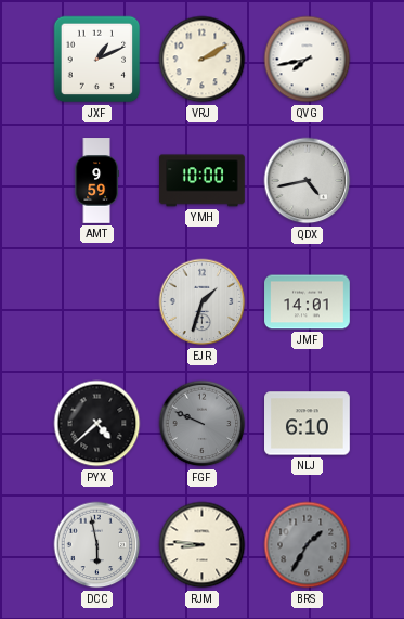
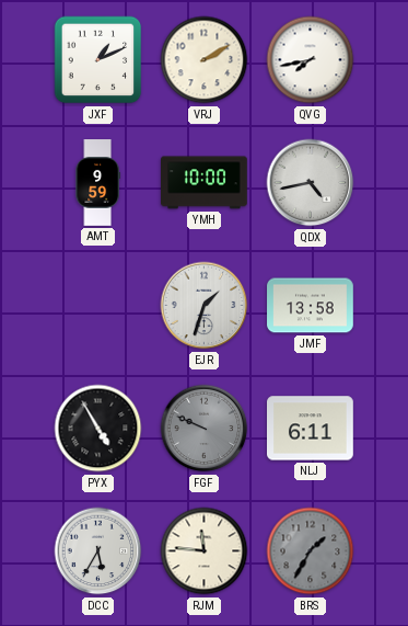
JMF: 14:01 -> 13:58 (311, 306)
PYX: 4:38 -> 4:55 (98, 429)
NLJ: 6:10 -> 6:11 (311, 429)
DCC: 5:58 -> 5:35 (98, 551)
RJM: 8:46 -> 11:46 (205, 551)
